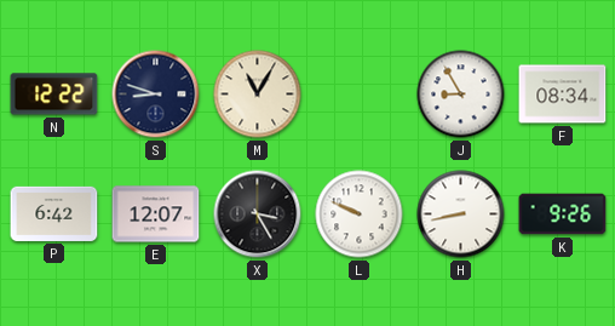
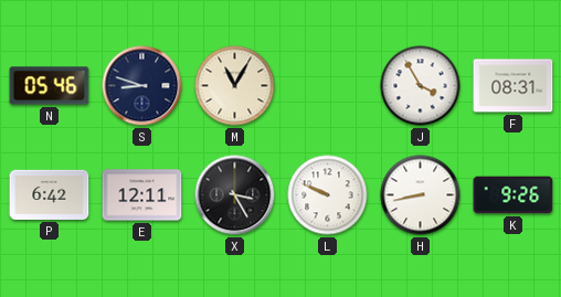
N: 12:22 -> 05:46 (50, 86)
J: 8:55 -> 3:55 (421, 86)
F: 08:34 -> 08:31 (514, 86)
E: 12:07 -> 12:11 (142, 195)
